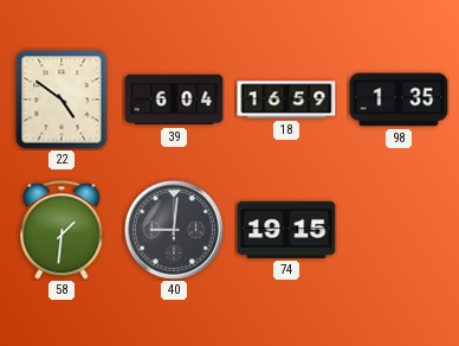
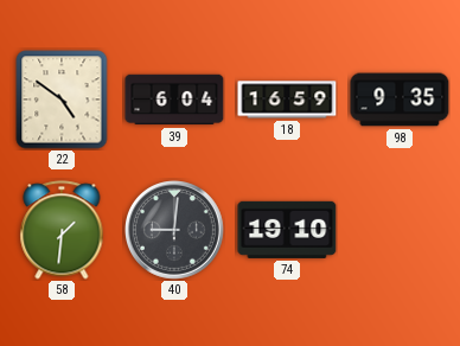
98: 1:35 -> 9:35 (400, 100)
74: 19:15 -> 19:10 (287, 230)
